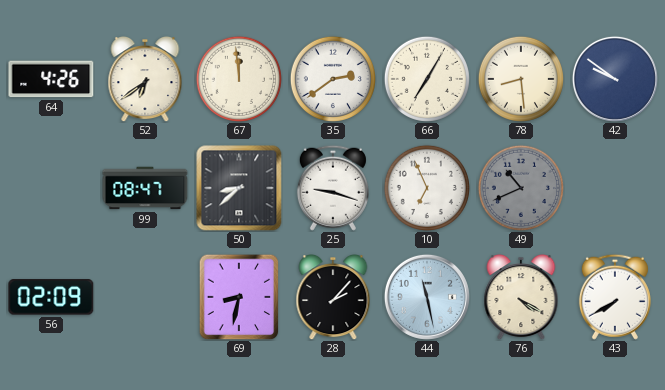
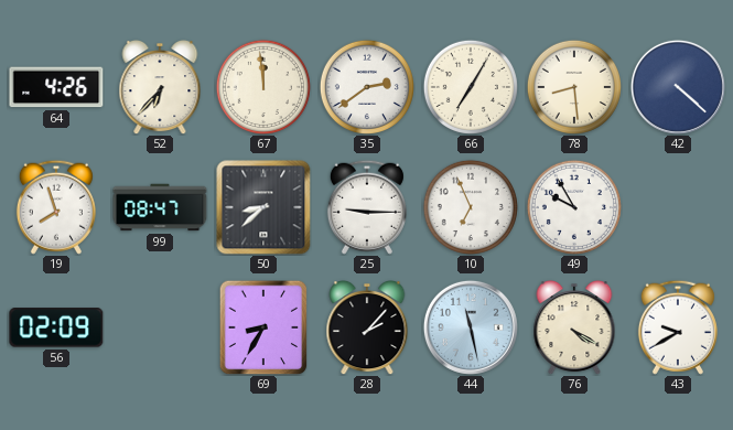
52: 6:39 -> 6:37 (160, 88)
42: 9:51 -> 4:22 (678, 87)
19: none -> 7:57 (56, 207)
25: 9:18 -> 9:15 (367, 207)
49: 10:41 -> 9:55 (574, 207)
49 dial: grey -> white (574, 207)
69: 8:32 -> 8:35 (263, 327)
43: 7:40 -> 9:40 (678, 327)
